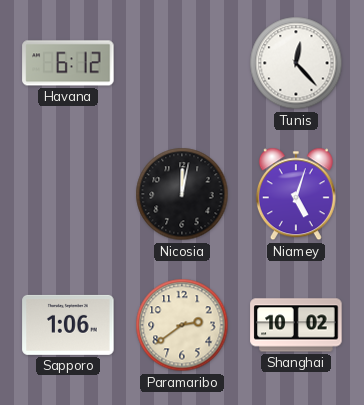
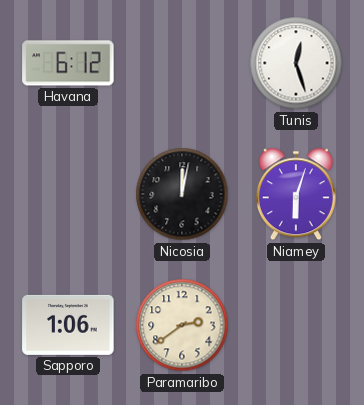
Tunis: 12:23 -> 12:27 (296, 63)
Niamey: 5:03 -> 6:03 (296, 194)
Shanghai: 10:02 -> none (296, 325)
